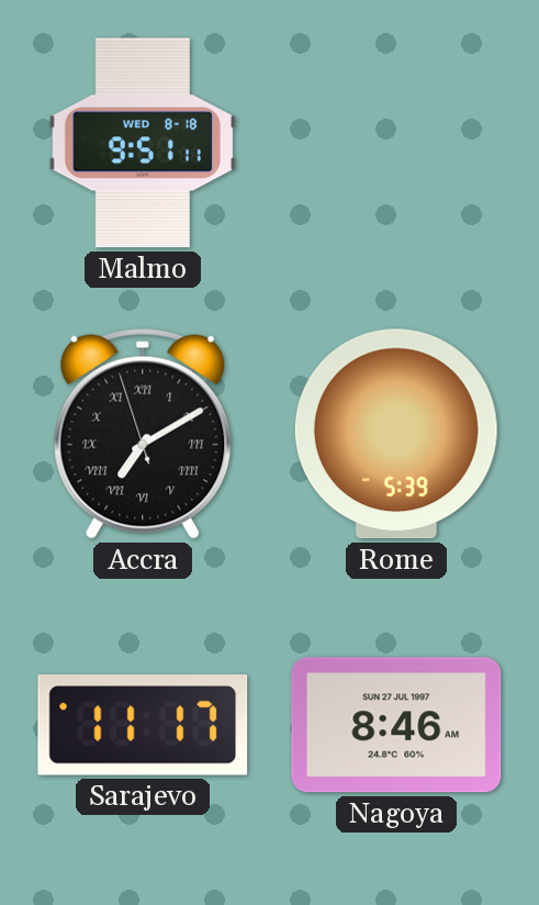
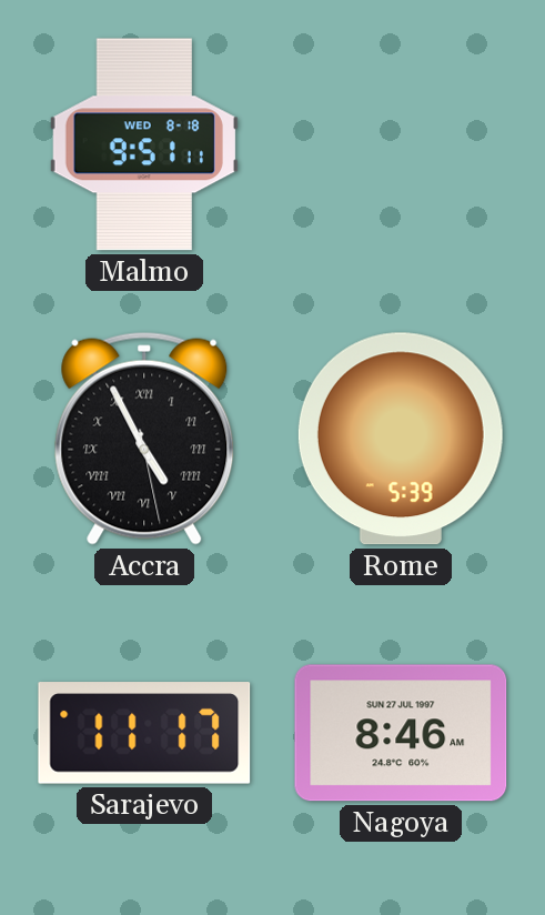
Accra: 7:09 -> 4:55 (144, 439)
